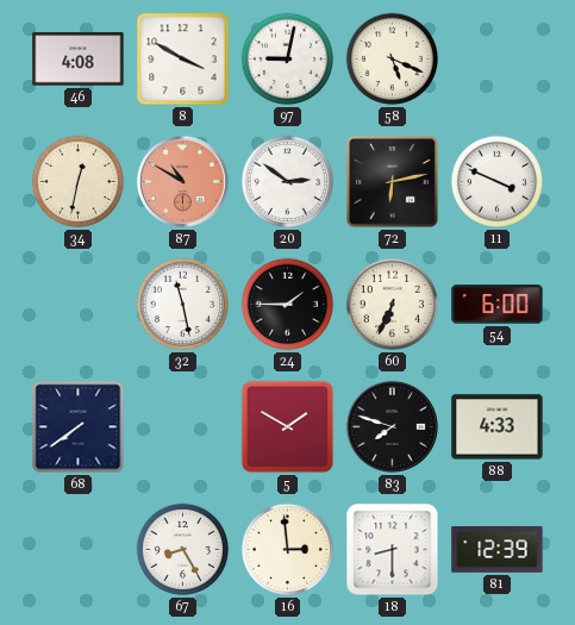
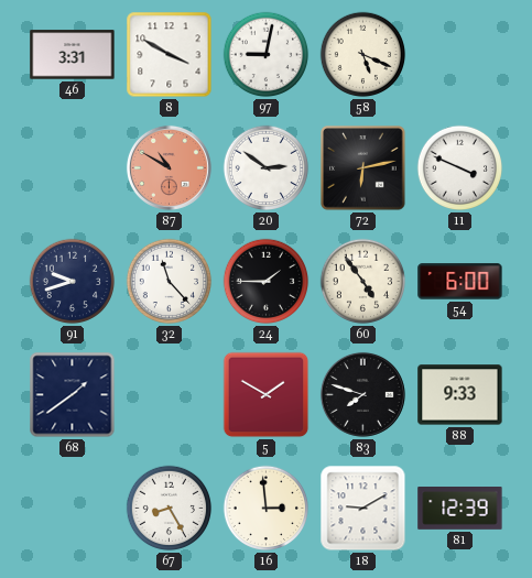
46: 4:08 -> 3:31 (73, 55)
34: 12:32 -> none (79, 182)
91: none -> 9:42 (73, 282)
32: 11:28 -> 11:23 (170, 282)
60: 6:34 -> 4:54 (363, 282)
68: 7:39 -> 1:39 (73, 395)
88: 4:33 -> 9:33 (460, 395)
18: 8:30 -> 9:10 (363, 509)
